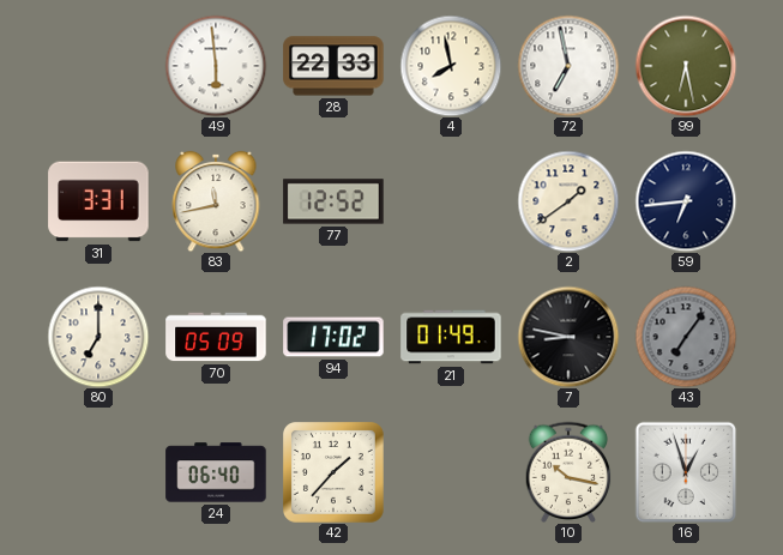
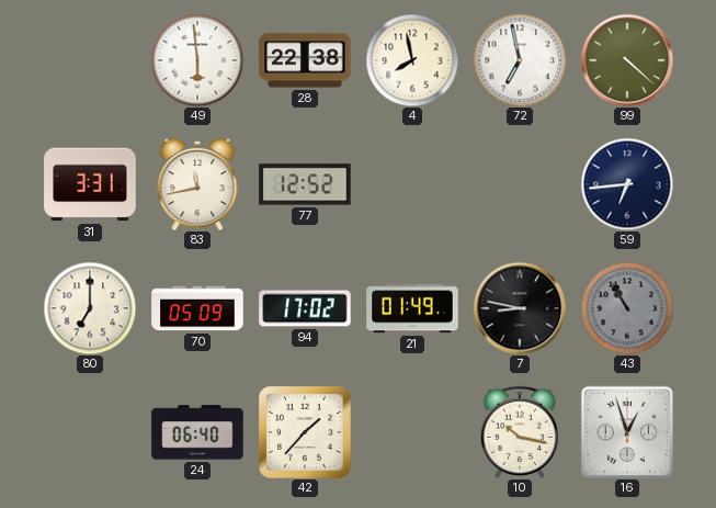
28: 22:33 -> 22:38 (305, 60)
99: 6:28 -> 4:22 (627, 60)
2: 1:39 -> none (568, 201)
43: 7:06 -> 10:55 (627, 308)
